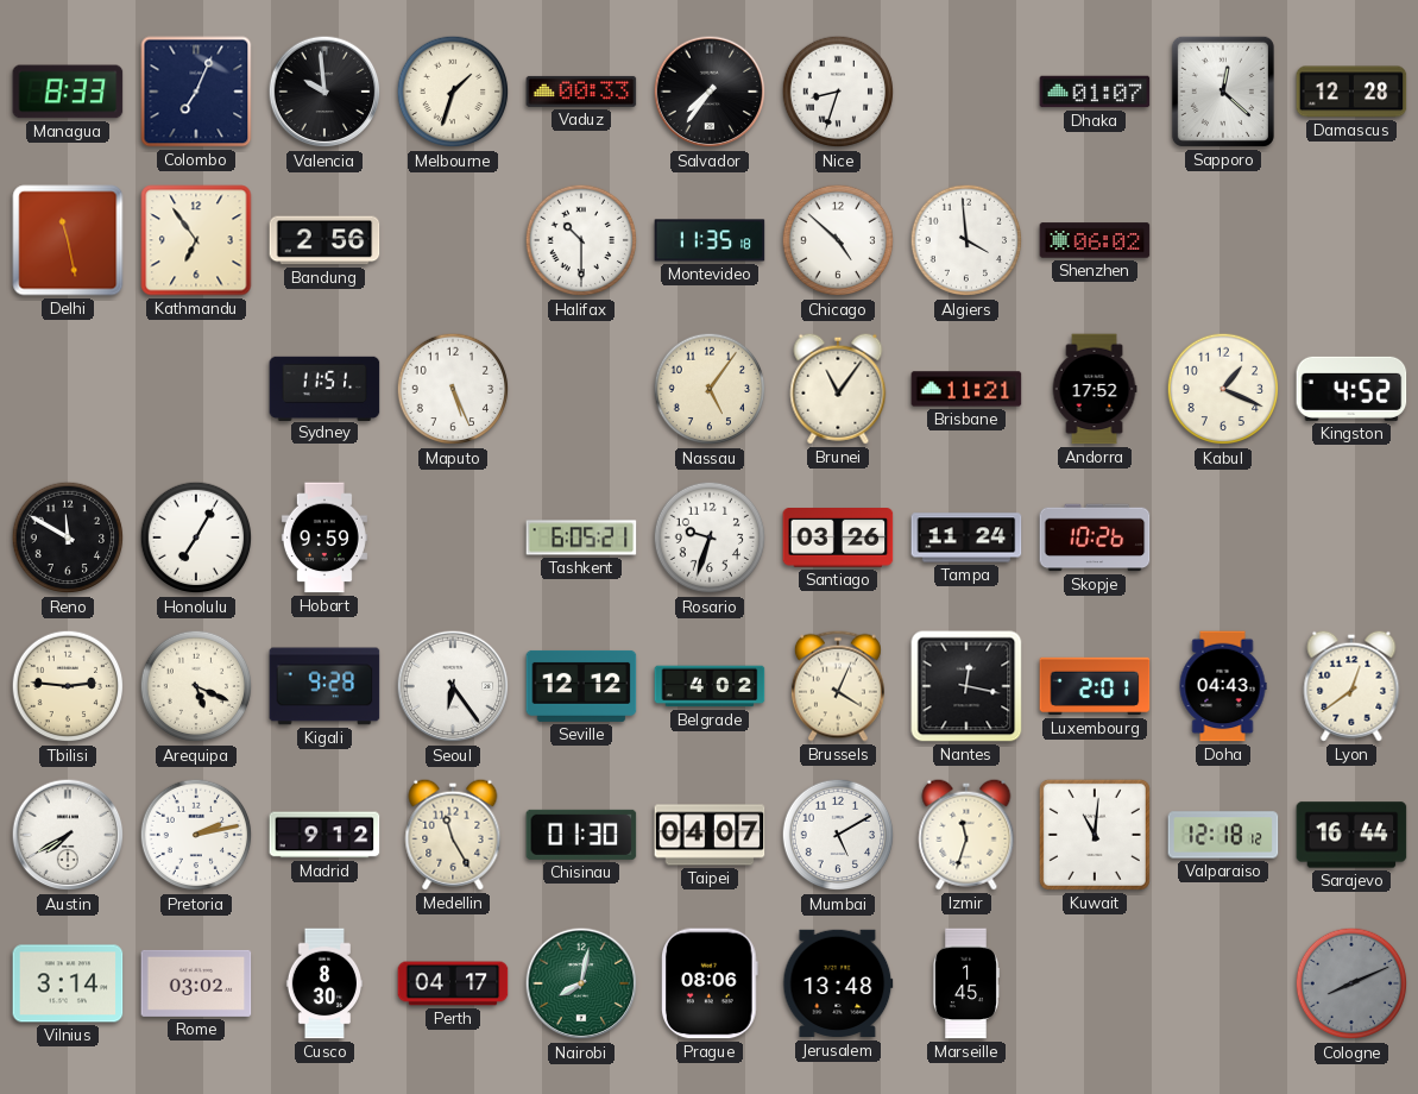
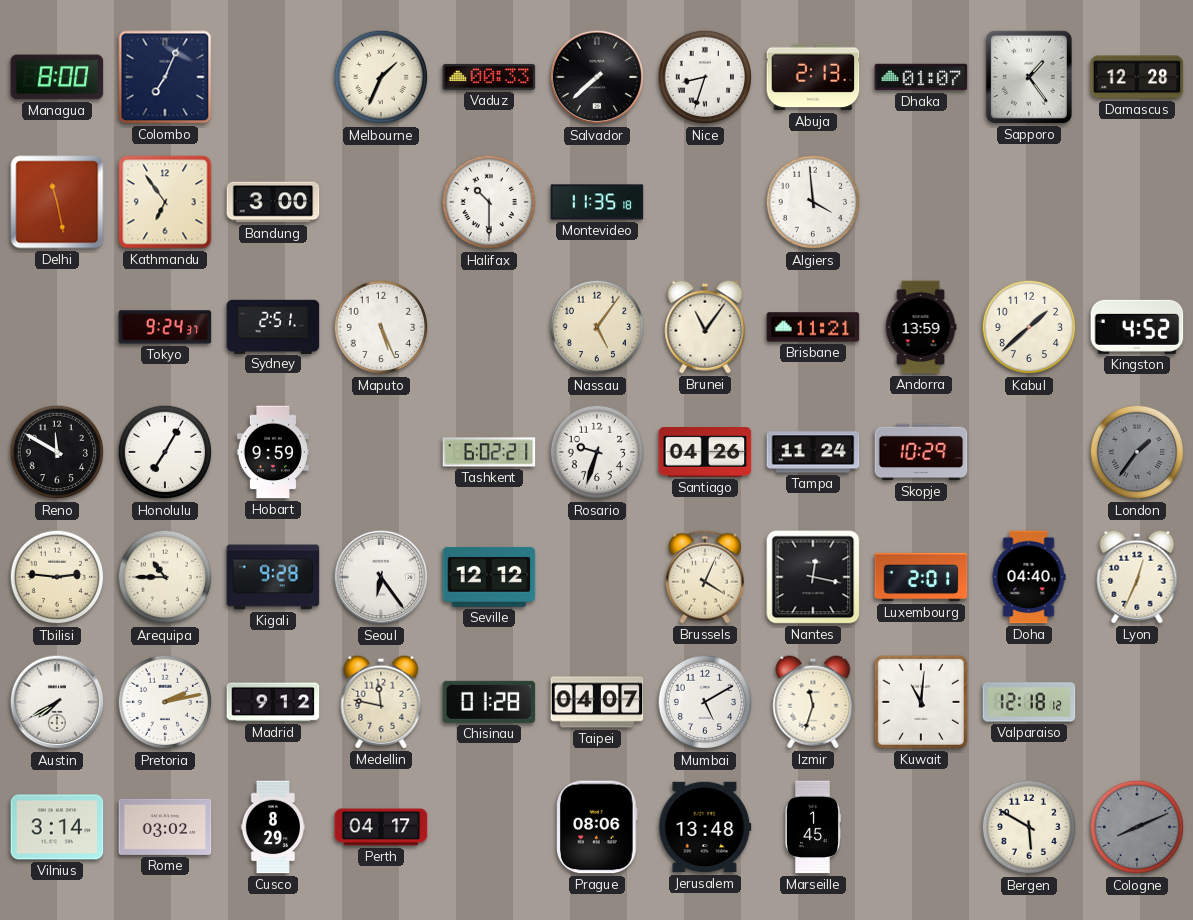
Managua: 8:33 -> 8:00 (57, 77)
Valencia: 9:59 -> none (324, 92)
Melbourne: 1:33 -> 1:34 (381, 77)
Salvador: 7:36 -> 7:38 (597, 77)
Abuja: none -> 2:13 (813, 77)
Sapporo: 12:22 -> 1:24 (1029, 77)
Bandung: 2:56 -> 3:00 (273, 202)
Chicago: 4:52 -> none (838, 240)
Shenzhen: 06:02 -> none (1095, 240)
Tokyo: none -> 9:24 (165, 327)
Sydney: 11:51 -> 2:51 (273, 326)
Andorra: 17:52 -> 13:59 (921, 327)
Kabul: 1:19 -> 1:38 (1029, 327)
Tashkent: 6:05 -> 6:02 (489, 452)
Santiago: 03:26 -> 04:26 (705, 453)
Skopje: 10:26 -> 10:29 (921, 452)
London: none -> 1:36 (1137, 452)
Arequipa: 5:19 -> 10:45 (165, 577)
Belgrade: 4:02 -> none (710, 686)
Doha: 04:43 -> 04:40 (1029, 577)
Lyon: 12:39 -> 12:34 (1137, 577)
Medellin: 11:25 -> 11:47 (381, 702)
Chisinau: 01:30 -> 01:28 (489, 702)
Sarajevo: 16:44 -> none (1351, 835)
Cusco: 8:30 -> 8:29 (272, 827)
Nairobi: 8:02 -> none (581, 983)
Bergen: none -> 5:50 (1029, 827)
